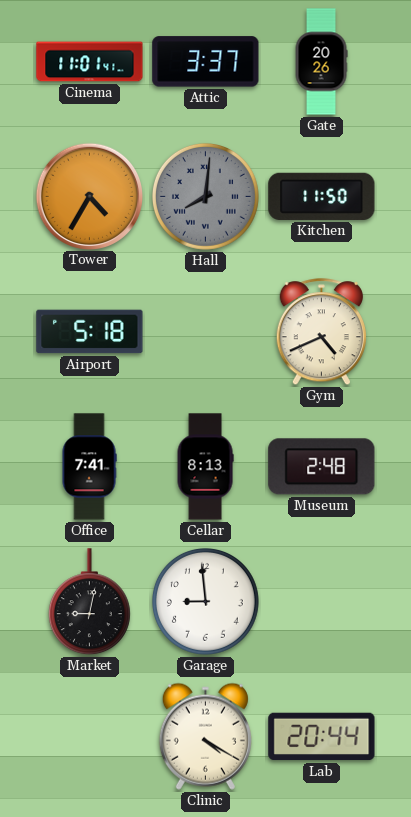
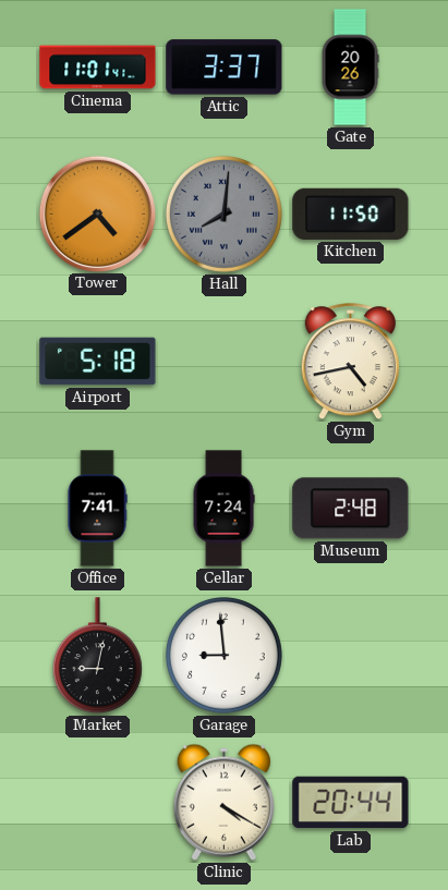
Tower: 4:35 -> 4:39 (97, 214)
Gym: 4:41 -> 4:43 (350, 362)
Cellar: 8:13 -> 7:24 (223, 509)
